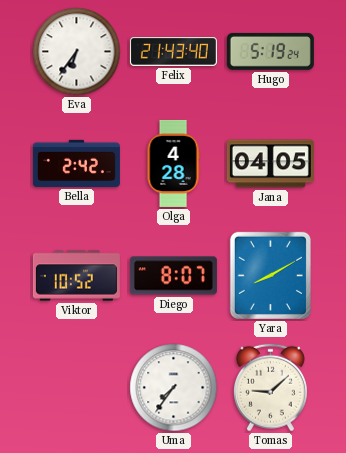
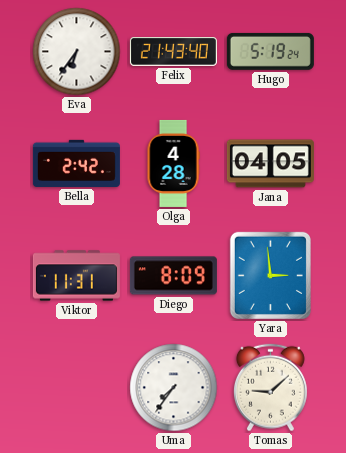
Viktor: 10:52 -> 11:31 (76, 276)
Diego: 8:07 -> 8:09 (173, 276)
Yara: 8:10 -> 2:59 (270, 275)
